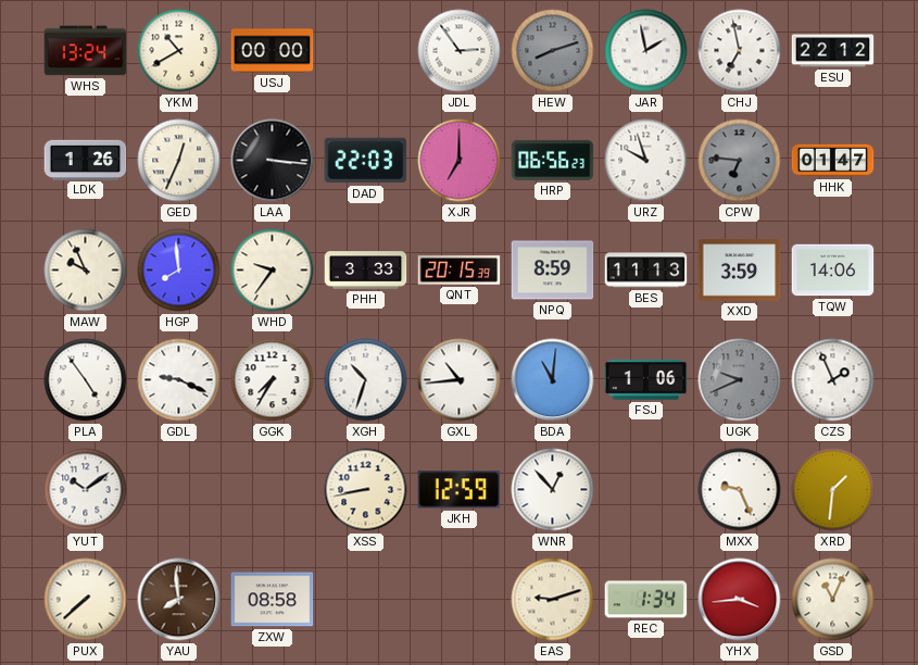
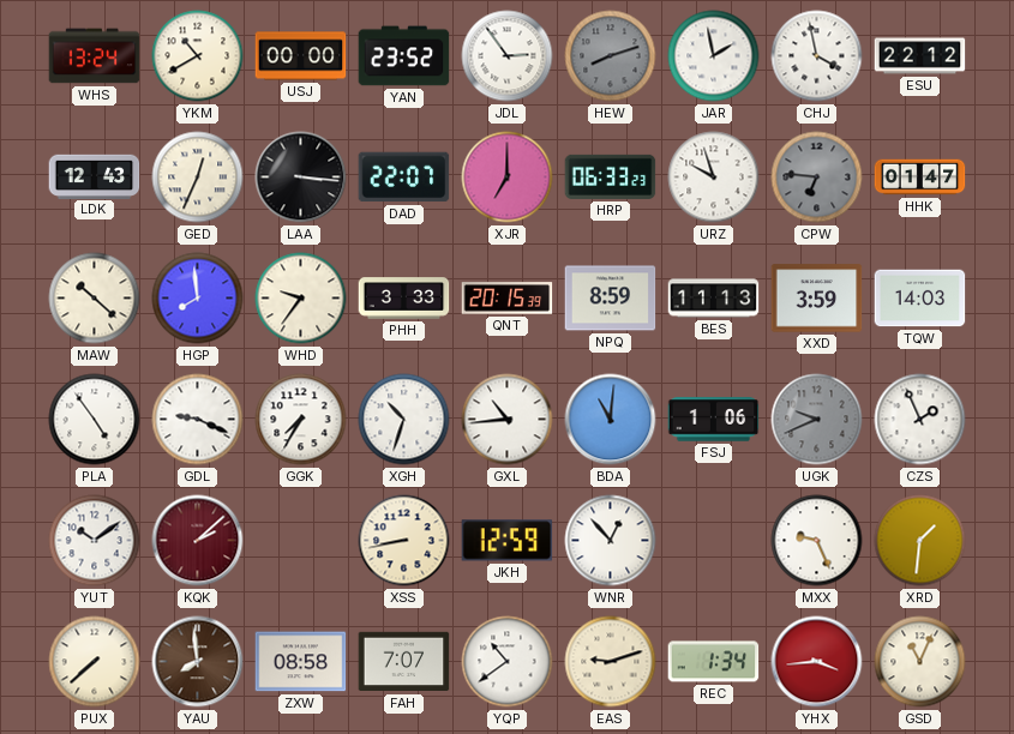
YAN: none -> 23:52 (404, 56)
CHJ: 6:58 -> 3:58 (817, 56)
LDK: 1:26 -> 12:43 (95, 176)
DAD: 22:03 -> 22:07 (404, 178)
HRP: 06:56 -> 06:33 (611, 176)
MAW: 9:56 -> 10:22 (95, 299)
TQW: 14:06 -> 14:03 (920, 299)
KQK: none -> 2:08 (198, 541)
FAH: none -> 7:07 (404, 662)
YQP: none -> 10:39 (508, 662)
